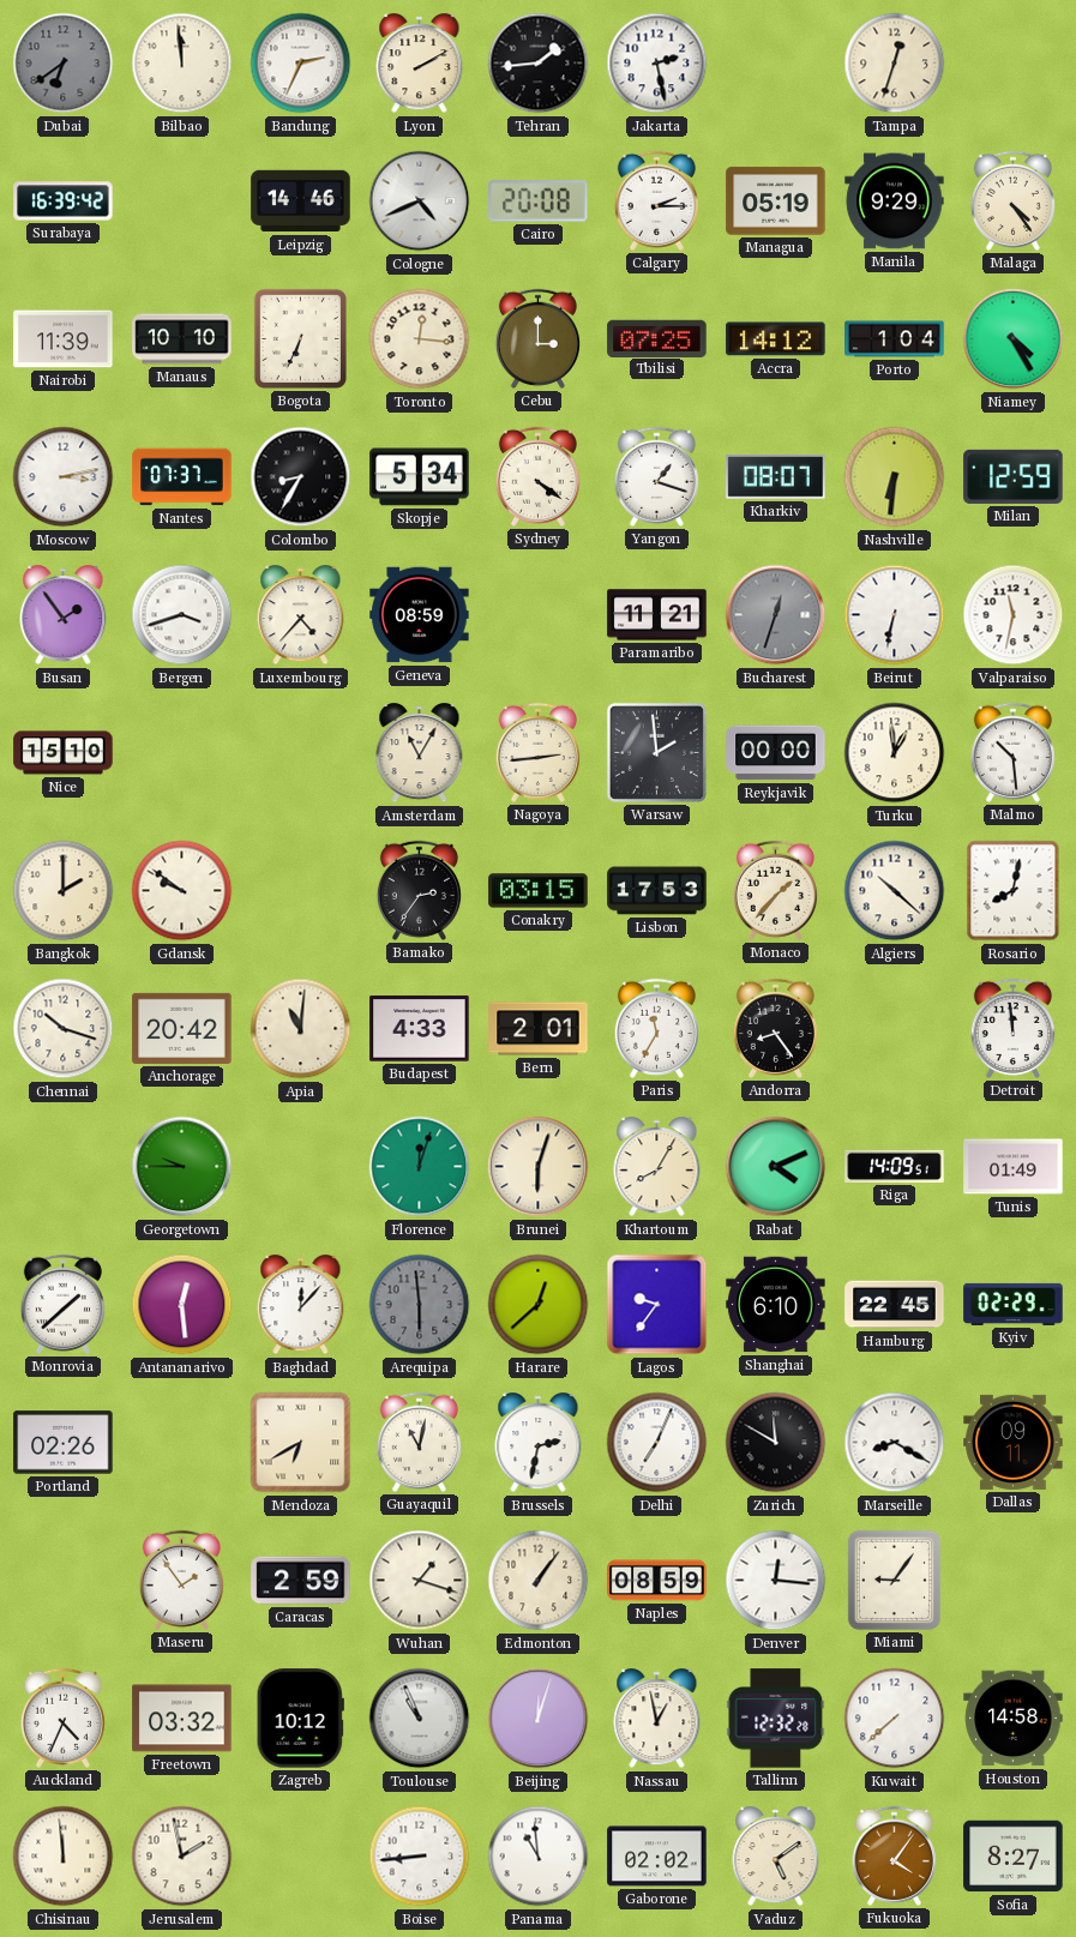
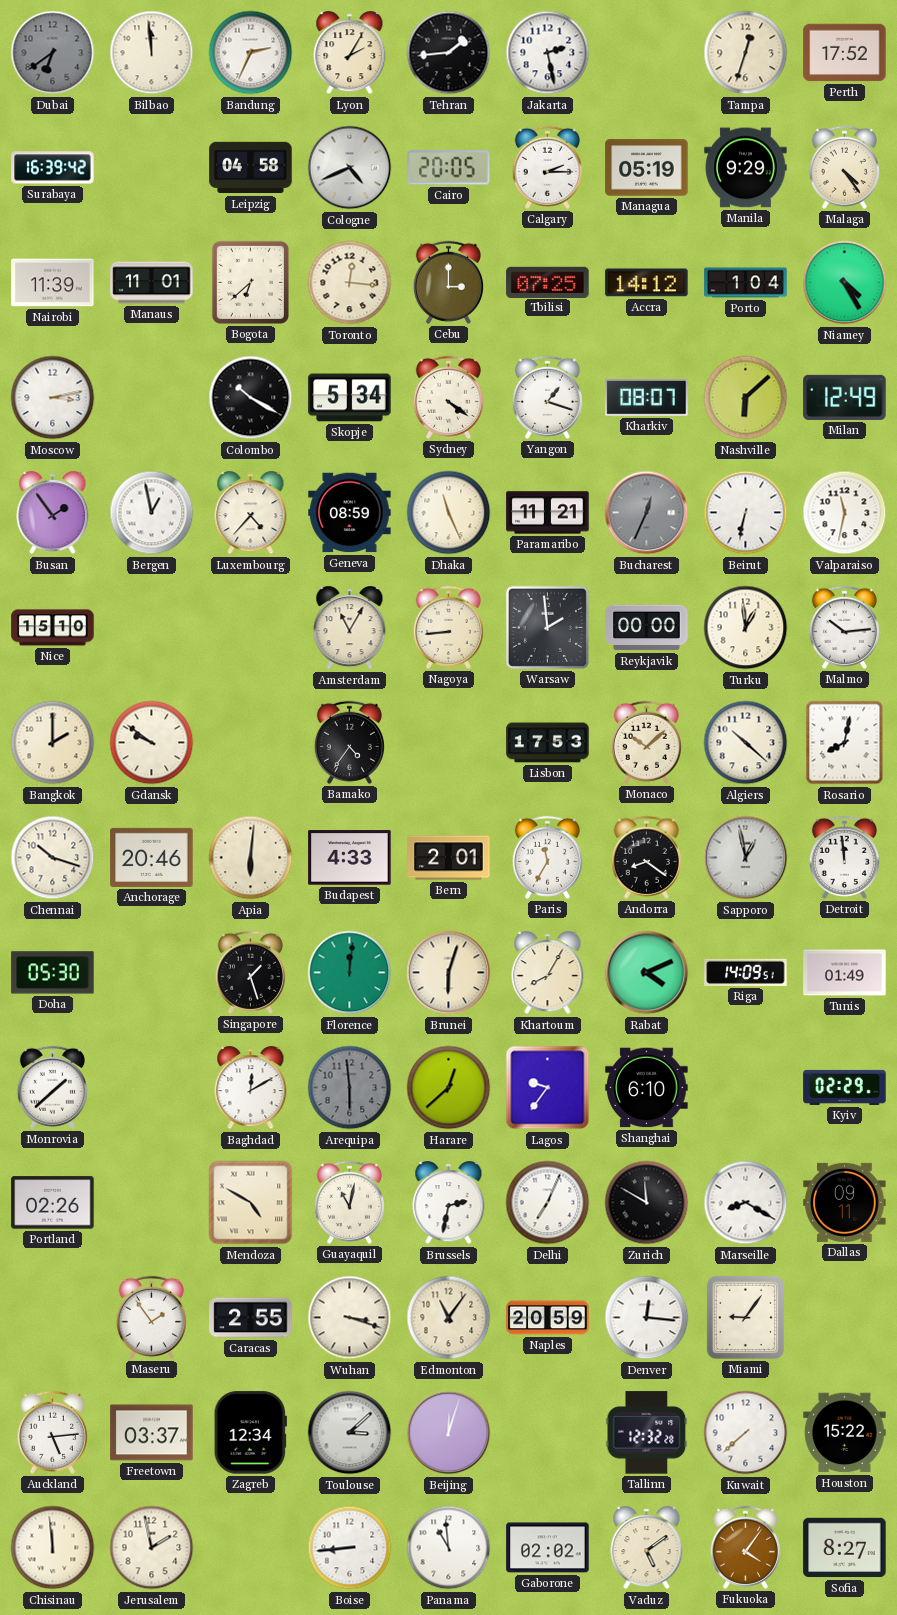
Lyon: 2:10 -> 2:05 (350, 53)
Perth: none -> 17:52 (845, 53)
Leipzig: 14:46 -> 04:58 (251, 168)
Cairo: 20:08 -> 20:05 (449, 168)
Manaus: 10:10 -> 11:01 (152, 283)
Bogota: 6:34 -> 6:38 (250, 282)
Nantes: 07:37 -> none (182, 477)
Colombo: 8:35 -> 10:20 (251, 398)
Nashville: 6:31 -> 6:08 (746, 398)
Milan: 12:59 -> 12:49 (845, 397)
Bergen: 3:42 -> 12:58 (152, 513)
Dhaka: none -> 11:26 (449, 513)
Bucharest: 12:33 -> 12:34 (647, 513)
Nagoya: 2:44 -> 8:44 (448, 627)
Malmo: 10:29 -> 10:14 (844, 627)
Bamako: 2:36 -> 4:36 (349, 742)
Conakry: 03:15 -> none (539, 891)
Monaco: 1:37 -> 10:08 (646, 742)
Anchorage: 20:42 -> 20:46 (152, 857)
Apia: 11:01 -> 6:01 (251, 858)
Andorra: 8:24 -> 8:21 (646, 857)
Sapporo: none -> 12:58 (746, 858)
Doha: none -> 05:30 (53, 973)
Georgetown: 9:45 -> none (182, 1167)
Singapore: none -> 1:27 (250, 972)
Florence: 12:03 -> 12:01 (350, 973)
Antananarivo: 12:29 -> none (182, 1305)
Baghdad: 12:07 -> 12:10 (251, 1088)
Hamburg: 22:45 -> none (895, 1305)
Mendoza: 6:40 -> 4:50 (251, 1203)
Caracas: 2:59 -> 2:55 (251, 1318)
Wuhan: 1:18 -> 3:18 (350, 1318)
Edmonton: 1:06 -> 11:06 (449, 1318)
Naples: 08:59 -> 20:59 (548, 1318)
Auckland: 4:34 -> 5:14 (52, 1432)
Freetown: 03:32 -> 03:37 (152, 1433)
Zagreb: 10:12 -> 12:34 (250, 1433)
Toulouse: 10:56 -> 3:08 (350, 1433)
Nassau: 12:58 -> none (657, 1719)
Houston: 14:58 -> 15:22 (845, 1433)
